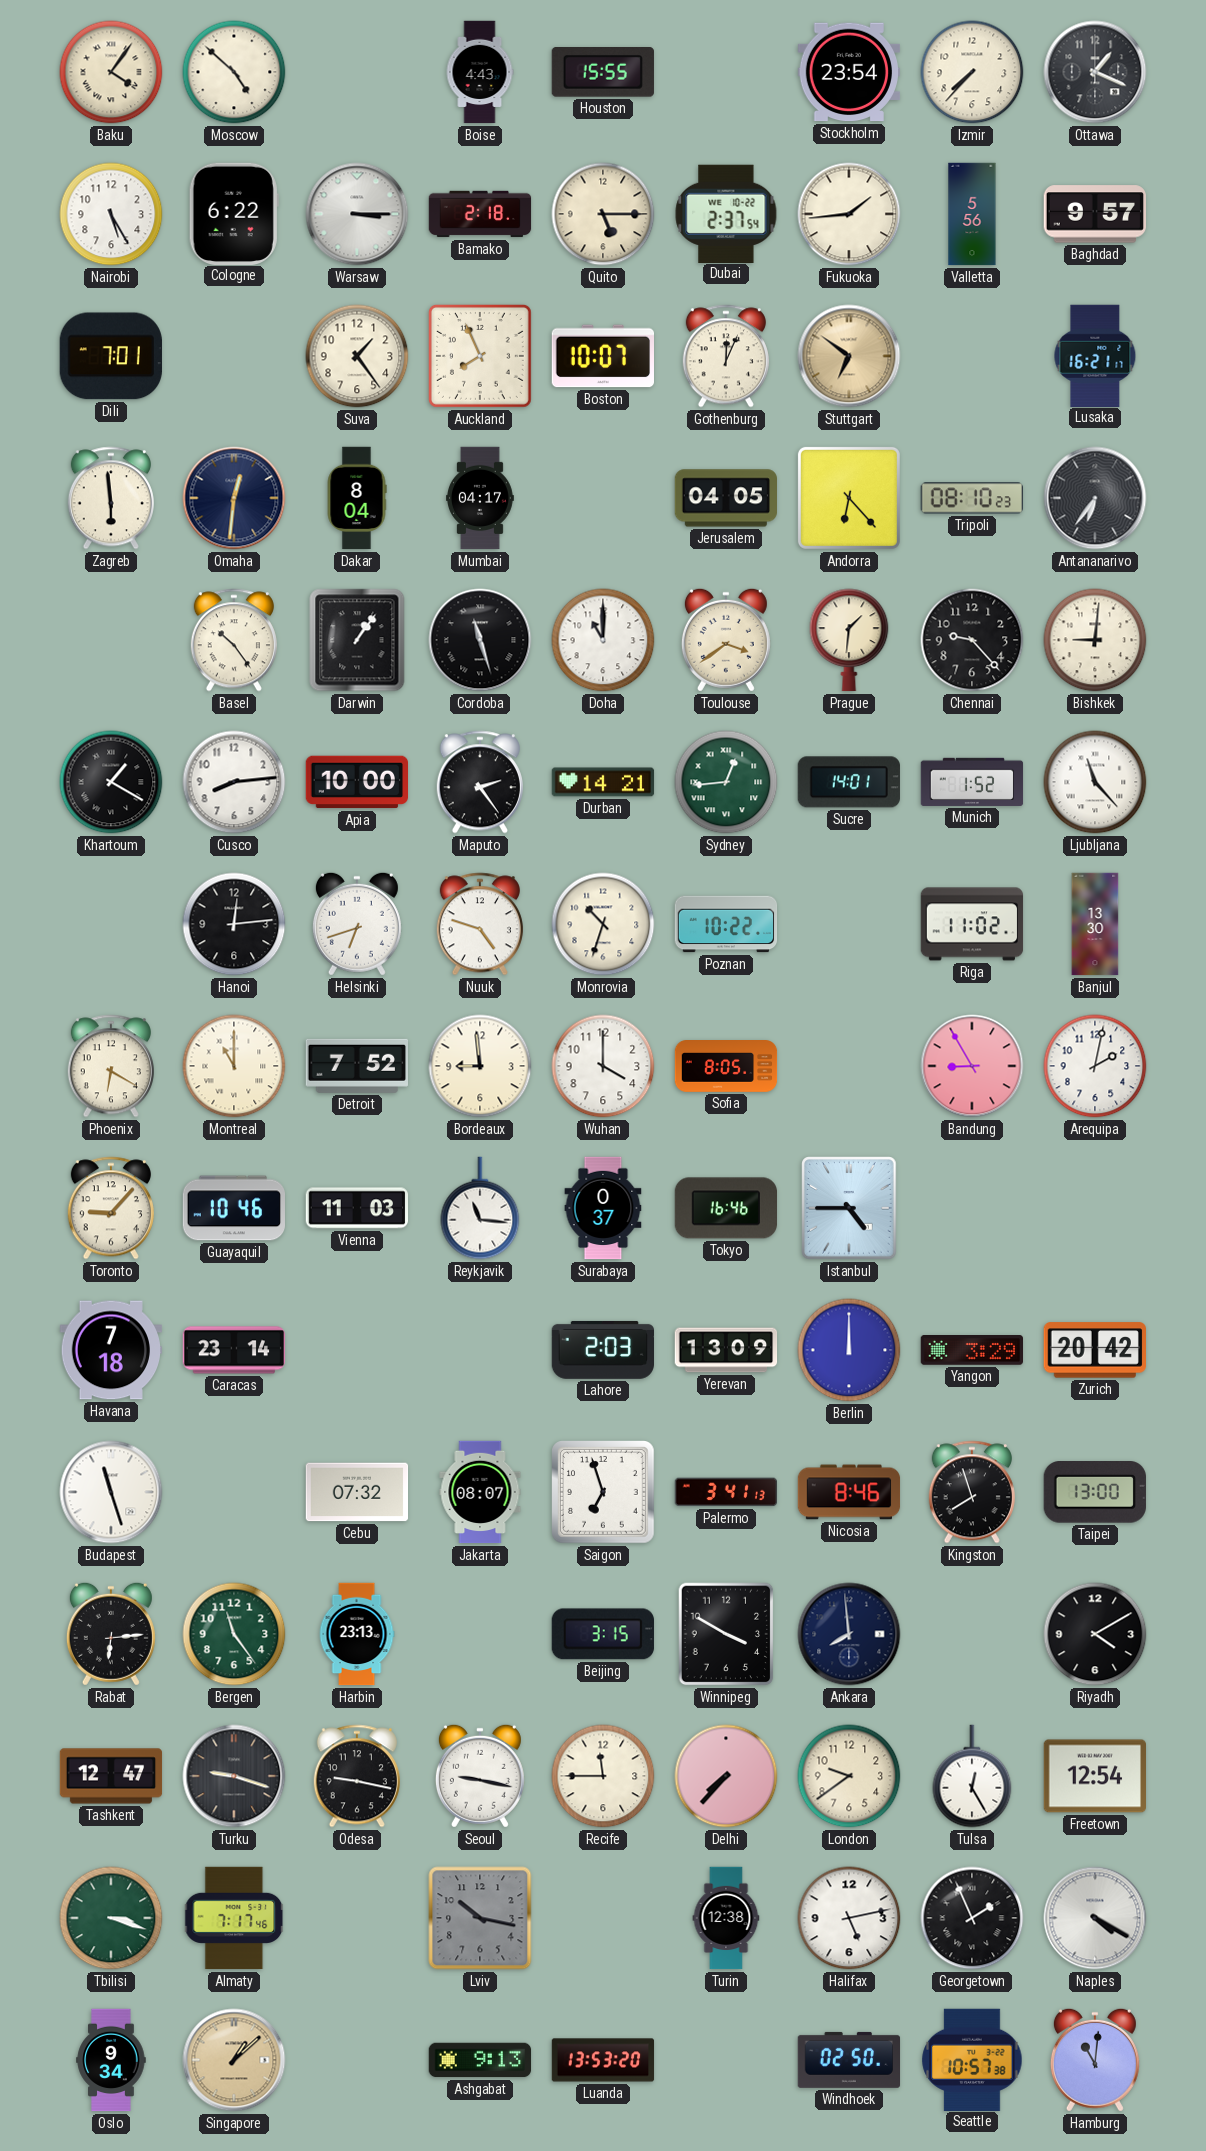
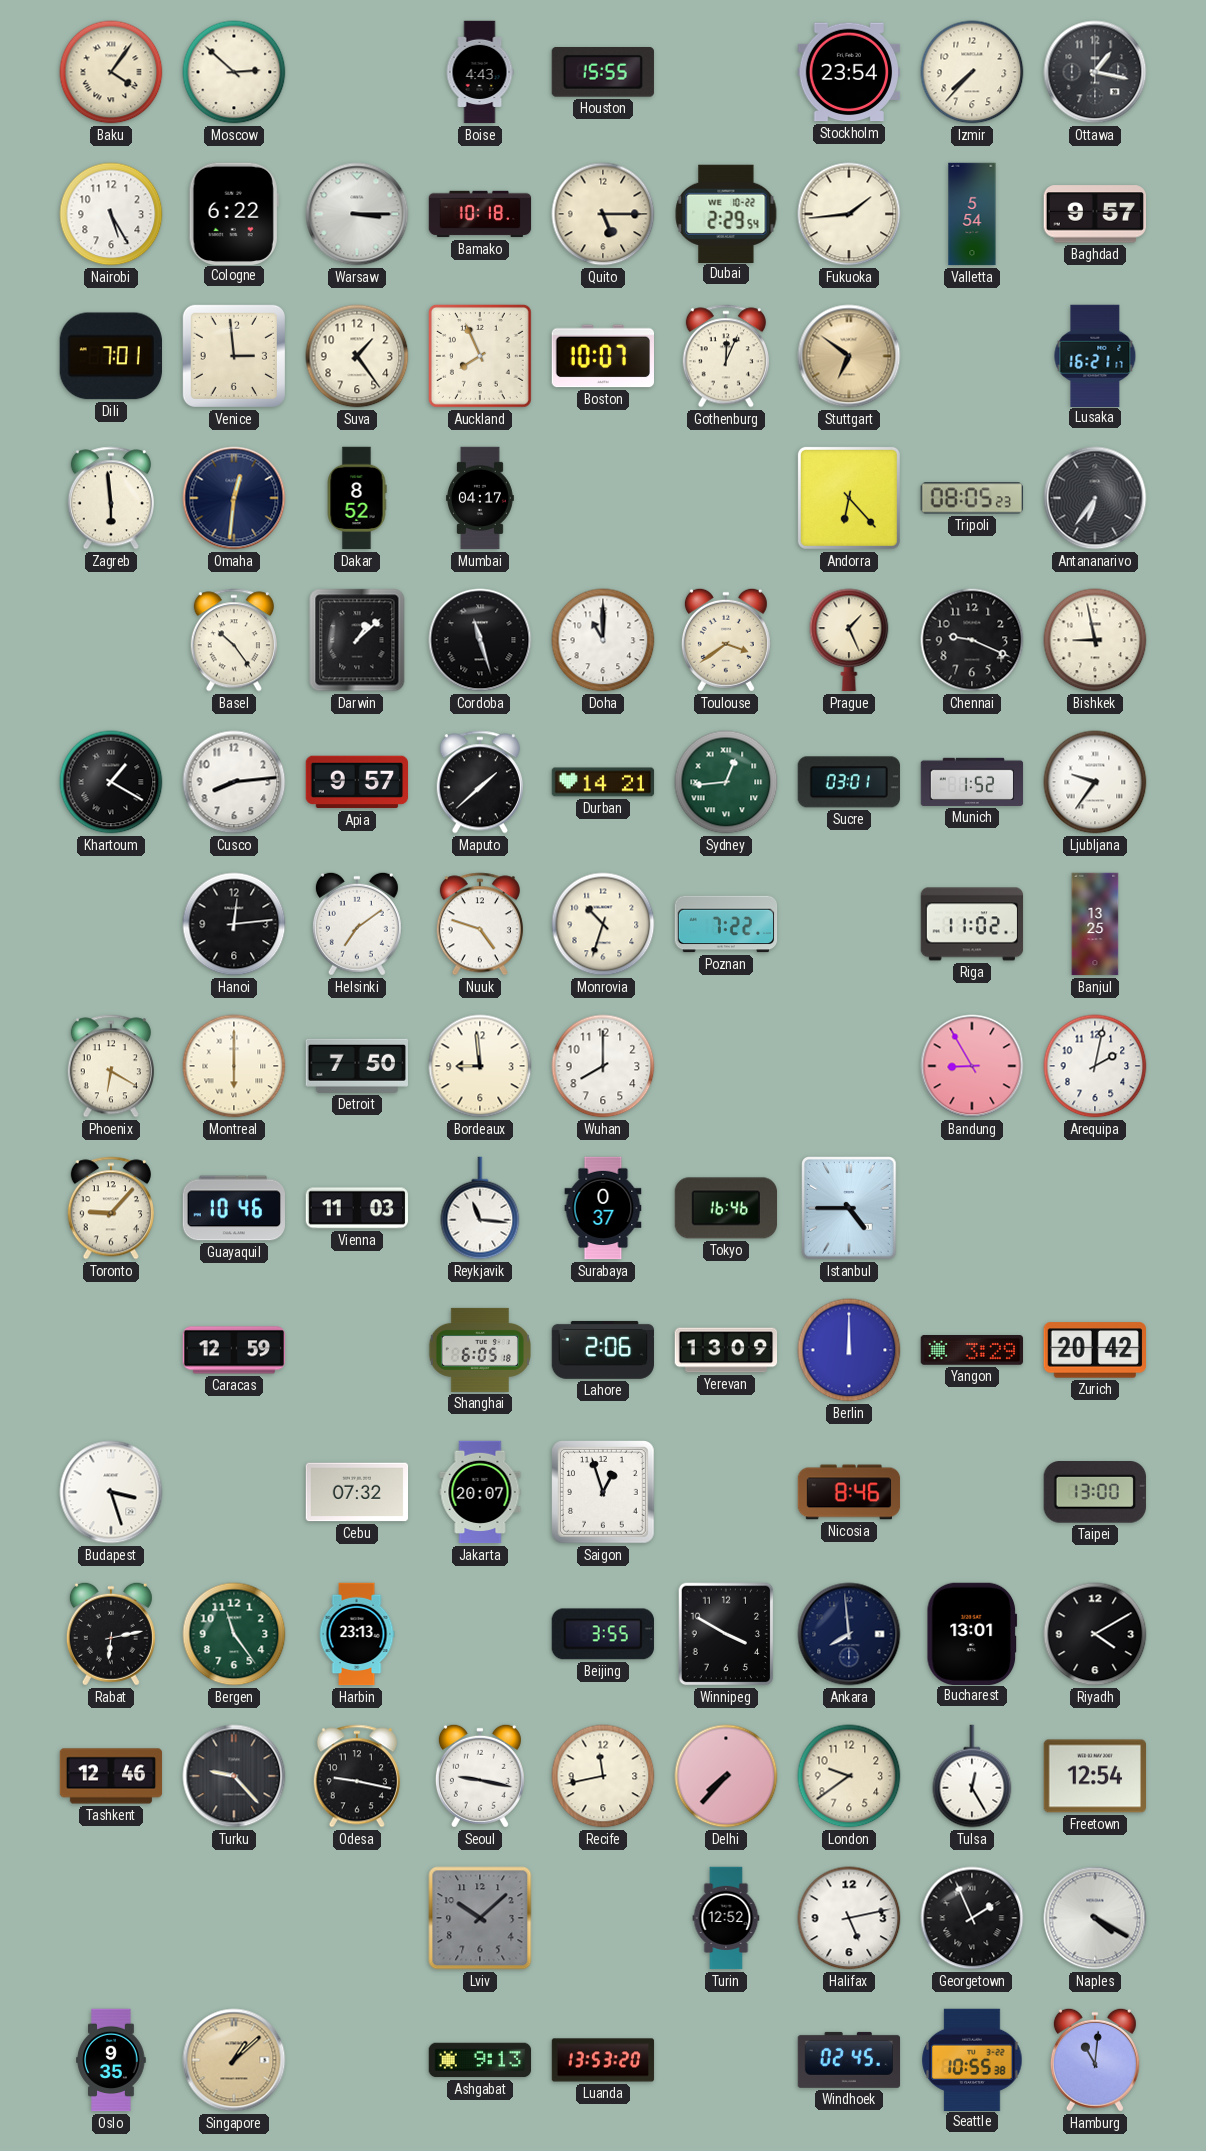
Moscow: 4:52 -> 2:52 (234, 72)
Ottawa: 1:19 -> 1:17 (1095, 72)
Bamako: 2:18 -> 10:18 (480, 214)
Dubai: 2:37 -> 2:29 (726, 213)
Valletta: 5:56 -> 5:54 (972, 214)
Venice: none -> 2:59 (234, 356)
Dakar: 8:04 -> 8:52 (357, 498)
Jerusalem: 04:05 -> none (725, 498)
Tripoli: 08:10 -> 08:05 (971, 498)
Darwin: 1:06 -> 1:08 (357, 640)
Prague: 1:31 -> 1:26 (849, 640)
Chennai: 9:23 -> 9:19 (972, 640)
Bishkek: 9:01 -> 8:58 (1095, 640)
Apia: 10:00 -> 9:57 (357, 782)
Maputo: 2:24 -> 1:38 (480, 782)
Sucre: 14:01 -> 03:01 (849, 782)
Ljubljana: 11:23 -> 9:36 (1095, 782)
Helsinki: 6:42 -> 7:09 (357, 924)
Poznan: 10:22 -> 7:22 (726, 924)
Banjul: 13:30 -> 13:25 (1095, 924)
Montreal: 11:00 -> 6:00 (234, 1066)
Detroit: 7:52 -> 7:50 (356, 1066)
Wuhan: 4:00 -> 8:00 (603, 1066)
Sofia: 8:05 -> none (726, 1067)
Havana: 7:18 -> none (111, 1350)
Caracas: 23:14 -> 12:59 (234, 1350)
Shanghai: none -> 6:05 (479, 1350)
Lahore: 2:03 -> 2:06 (602, 1350)
Budapest: 11:27 -> 3:27 (111, 1492)
Jakarta: 08:07 -> 20:07 (480, 1492)
Saigon: 6:57 -> 12:57 (604, 1493)
Palermo: 3:41 -> none (725, 1492)
Kingston: 7:57 -> none (972, 1492)
Rabat: 6:14 -> 6:13 (111, 1634)
Beijing: 3:15 -> 3:55 (603, 1634)
Bucharest: none -> 13:01 (972, 1633)
Tashkent: 12:47 -> 12:46 (111, 1776)
Turku: 9:18 -> 9:23 (234, 1776)
Recife: 11:45 -> 11:43 (603, 1776)
Tbilisi: 3:18 -> none (111, 1918)
Almaty: 7:17 -> none (235, 1918)
Lviv: 10:17 -> 10:08 (480, 1918)
Turin: 12:38 -> 12:52 (726, 1918)
Oslo: 9:34 -> 9:35 (111, 2060)
Windhoek: 02:50 -> 02:45 (849, 2060)
Seattle: 10:57 -> 10:55 (972, 2059)
